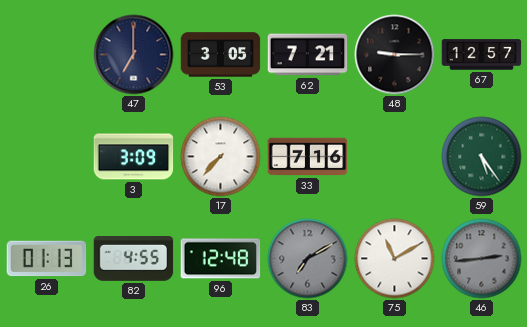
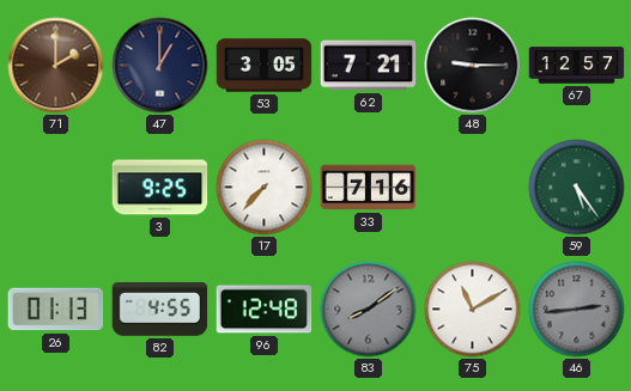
71: none -> 2:00 (56, 66)
47: 7:00 -> 1:00 (160, 66)
3: 3:09 -> 9:25 (160, 188)
83: 7:10 -> 8:09 (369, 310)
